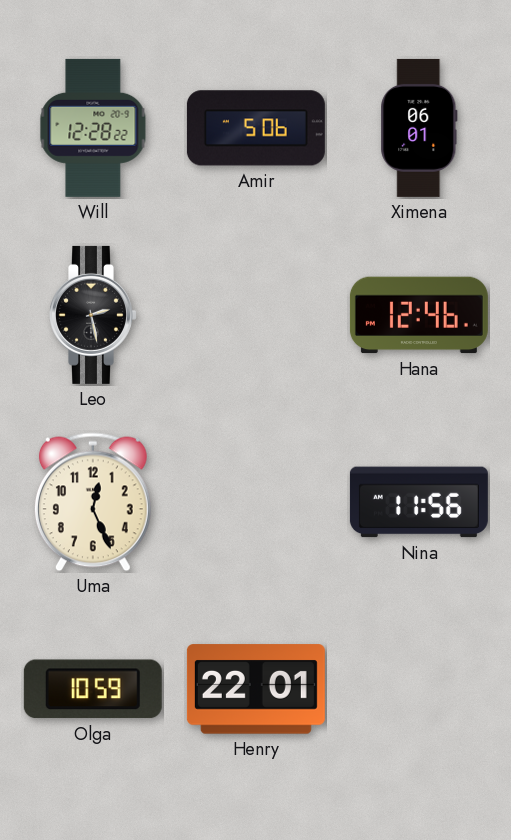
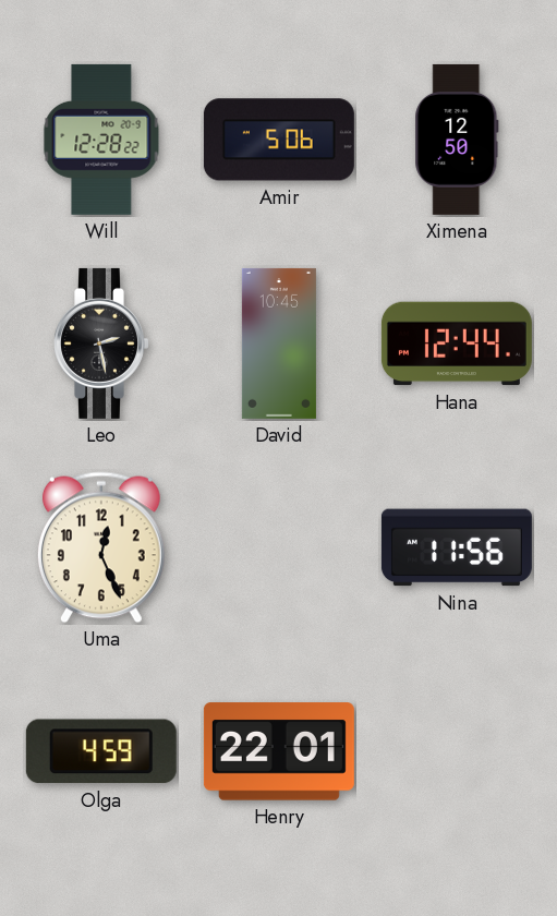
Ximena: 06:01 -> 12:50 (457, 140)
David: none -> 10:45 (279, 343)
Hana: 12:46 -> 12:44 (457, 343)
Olga: 10:59 -> 4:59 (101, 751)
